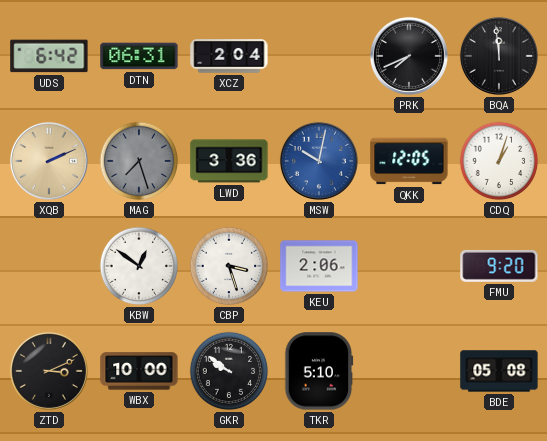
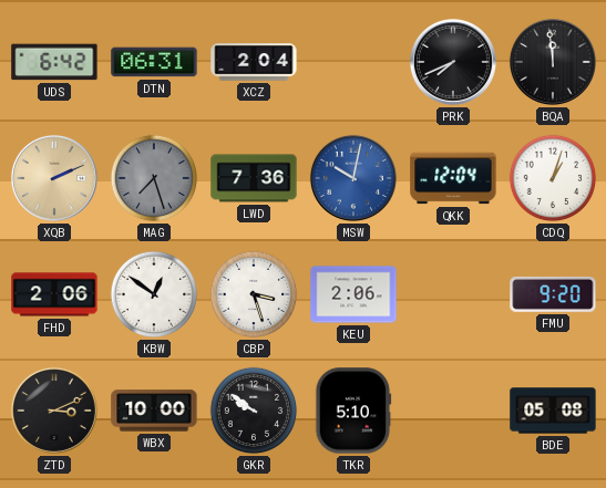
LWD: 3:36 -> 7:36 (254, 178)
QKK: 12:05 -> 12:04 (453, 178)
FHD: none -> 2:06 (54, 294)
